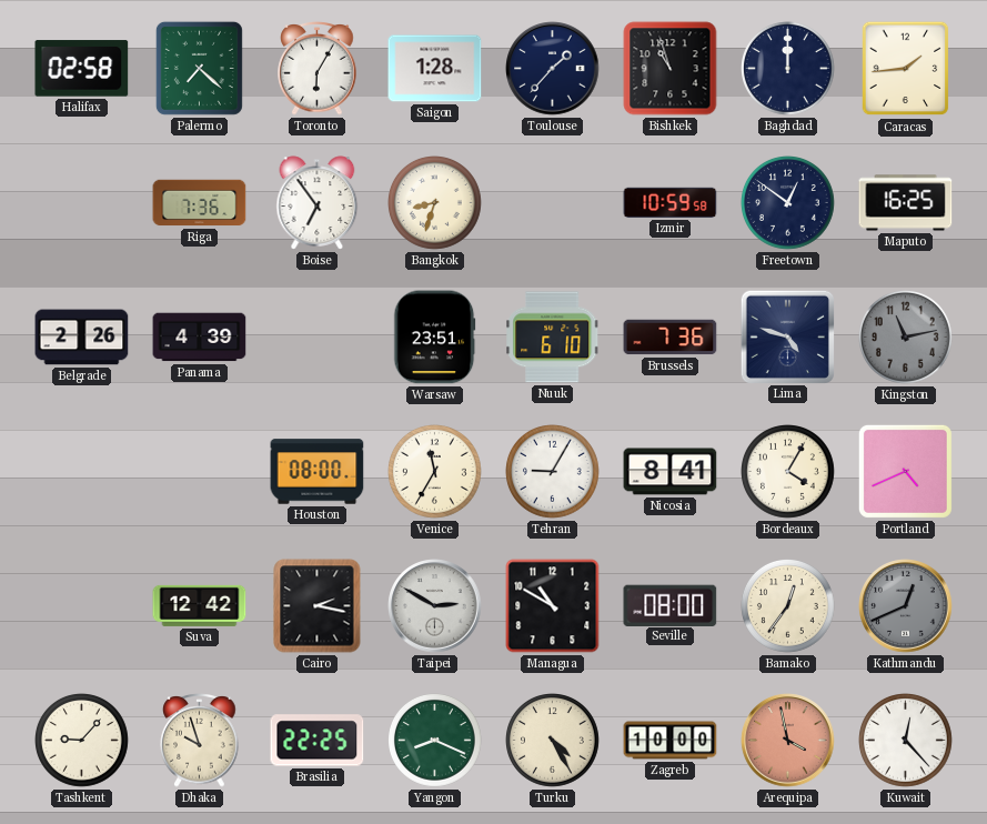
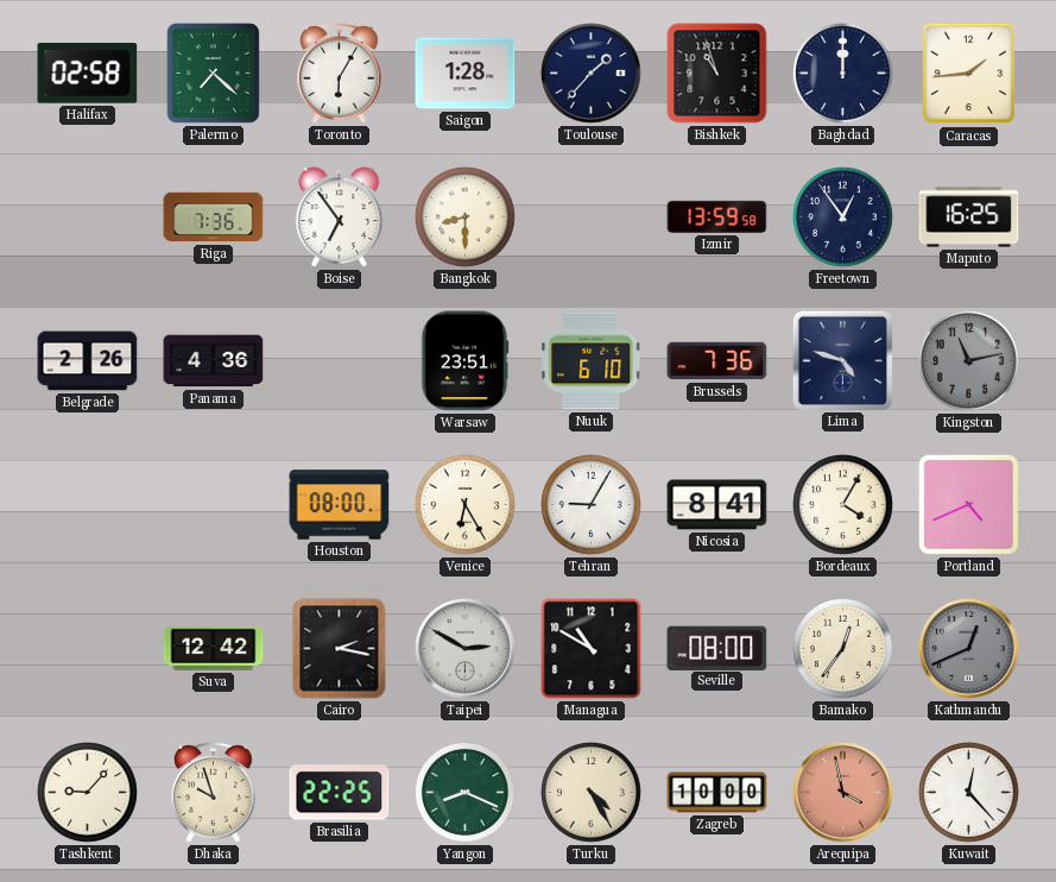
Bangkok: 8:33 -> 8:30 (466, 218)
Izmir: 10:59 -> 13:59 (717, 216)
Freetown: 12:51 -> 12:54 (843, 218)
Panama: 4:39 -> 4:36 (214, 361)
Venice: 11:35 -> 6:25 (466, 505)
